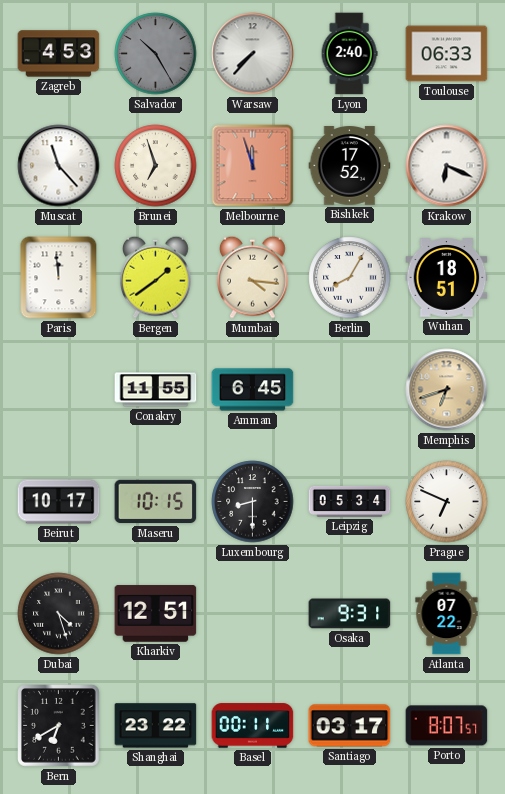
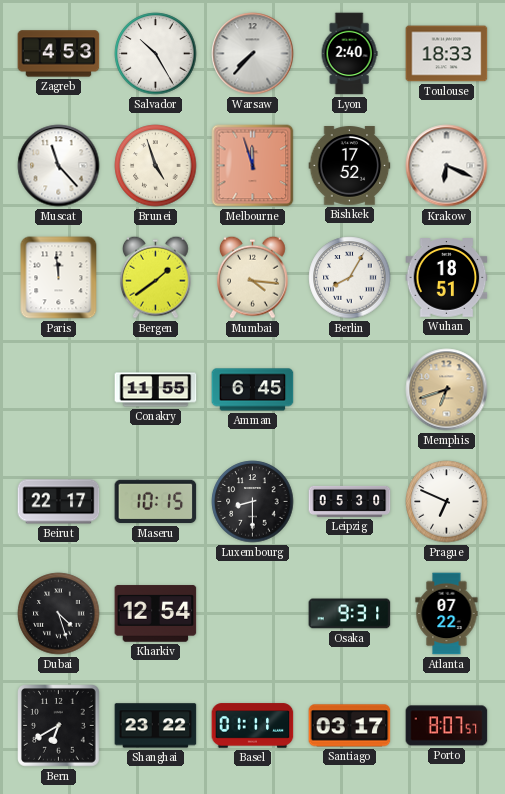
Salvador dial: grey -> white (156, 54)
Toulouse: 06:33 -> 18:33 (447, 54)
Brunei: 6:57 -> 4:57 (156, 166)
Beirut: 10:17 -> 22:17 (59, 502)
Leipzig: 05:34 -> 05:30 (350, 501)
Kharkiv: 12:51 -> 12:54 (156, 614)
Basel: 00:11 -> 01:11 (253, 726)
